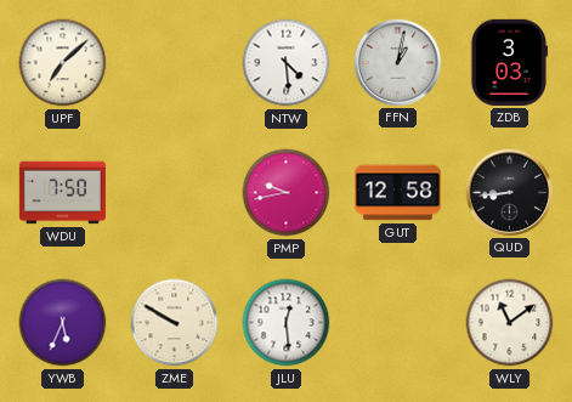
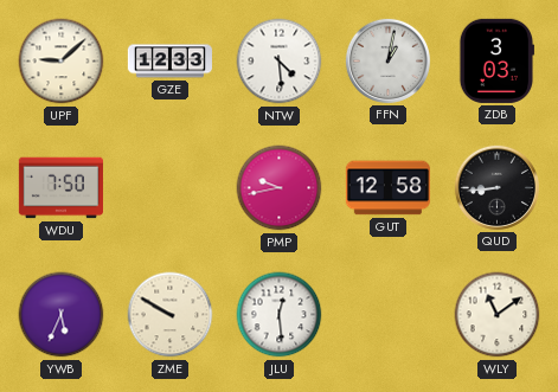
UPF: 7:08 -> 9:08 (62, 62)
GZE: none -> 12:33 (169, 62)
